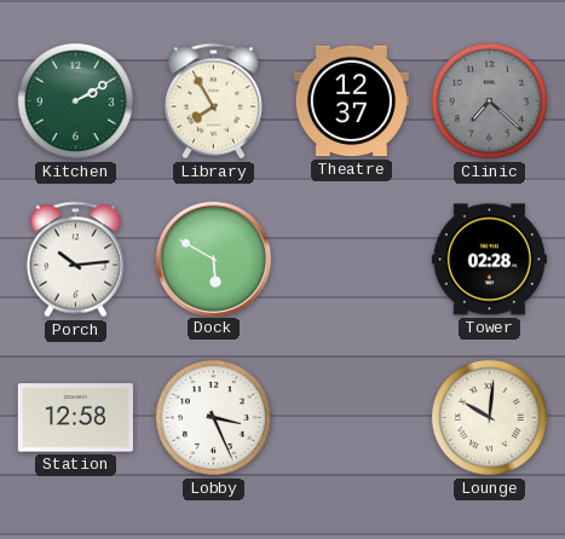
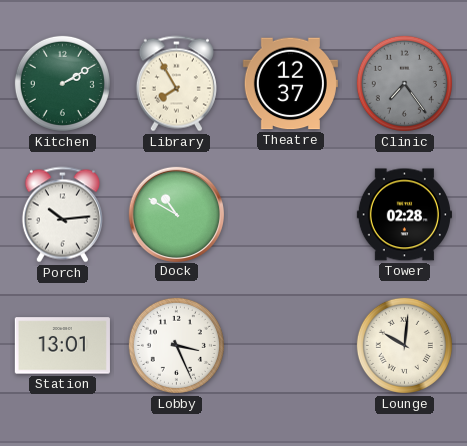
Clinic: 7:22 -> 7:24 (404, 83)
Dock: 5:50 -> 10:50 (176, 214)
Station: 12:58 -> 13:01 (62, 346)
